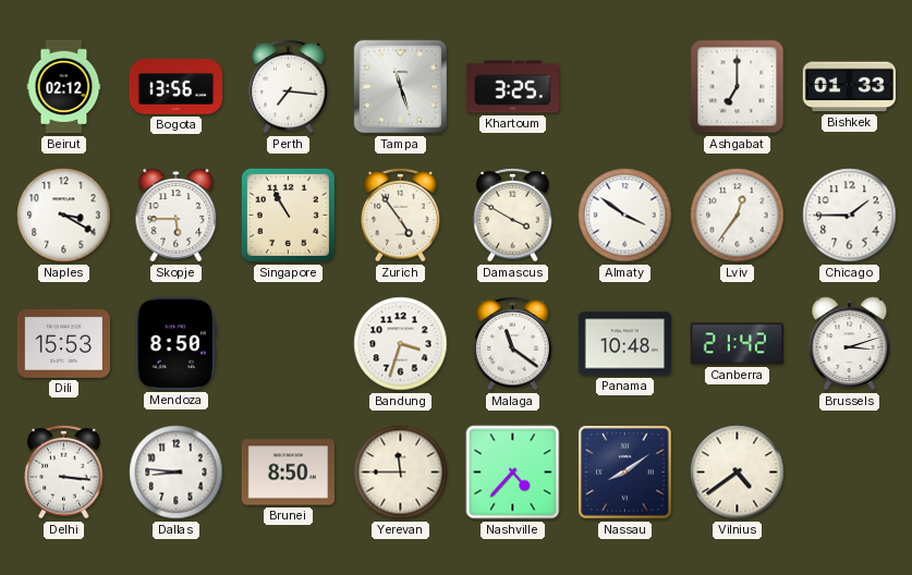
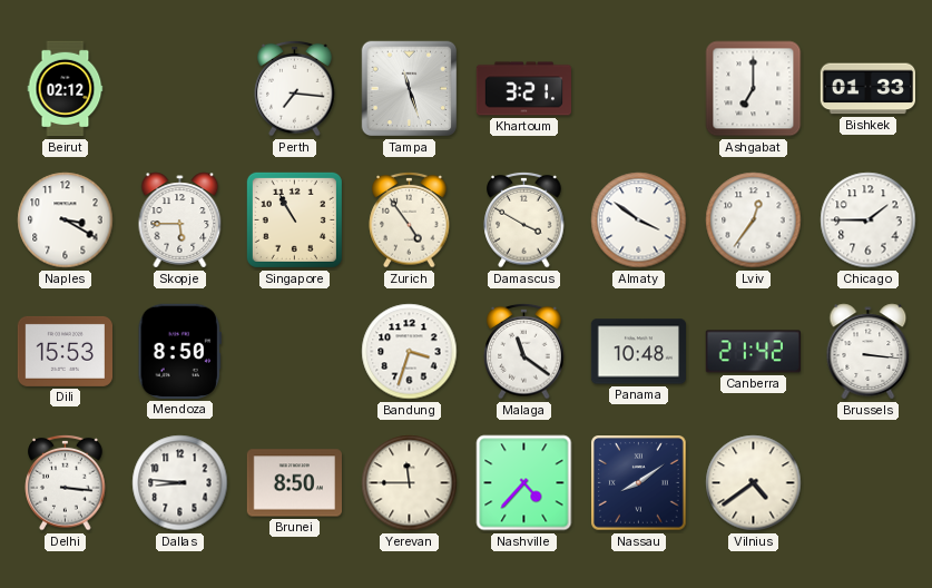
Bogota: 13:56 -> none (177, 87)
Khartoum: 3:25 -> 3:21 (523, 89)
Brussels: 3:12 -> 3:16 (869, 352)
